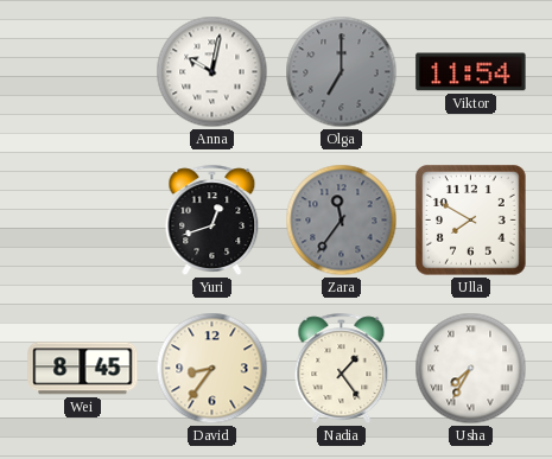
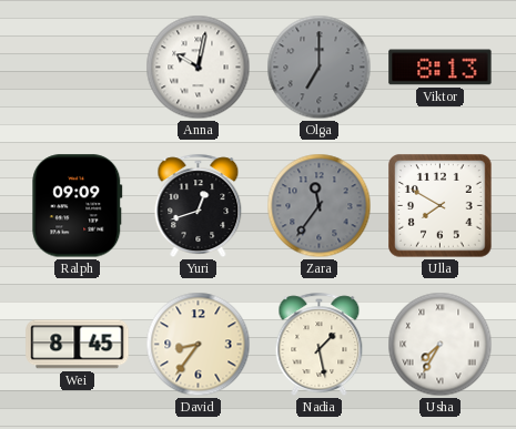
Viktor: 11:54 -> 8:13 (441, 68)
Ralph: none -> 09:09 (78, 206)
Nadia: 1:24 -> 1:28 (320, 344)
